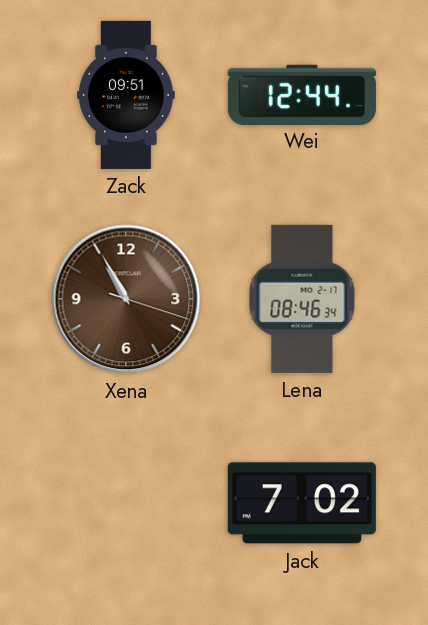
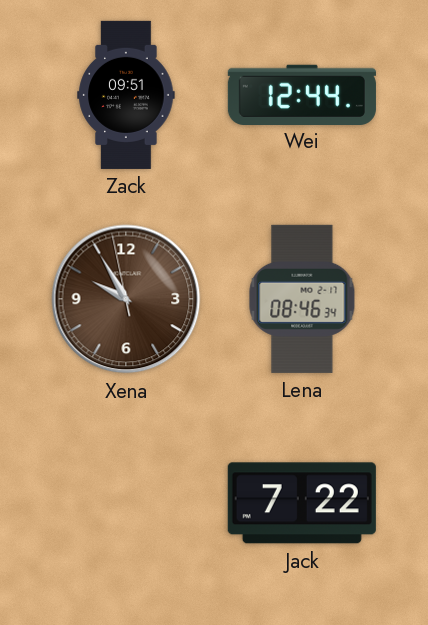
Xena: 10:55 -> 9:54 (126, 299)
Jack: 7:02 -> 7:22 (302, 503)
